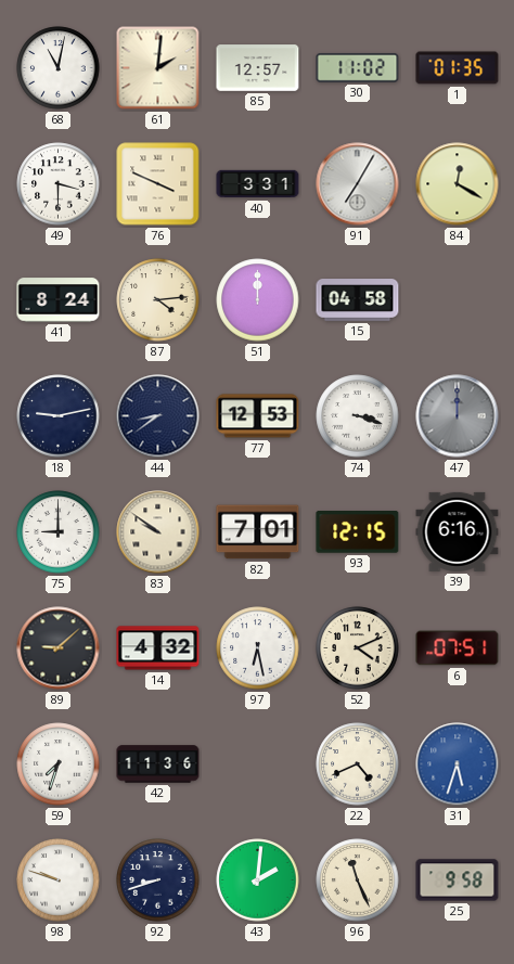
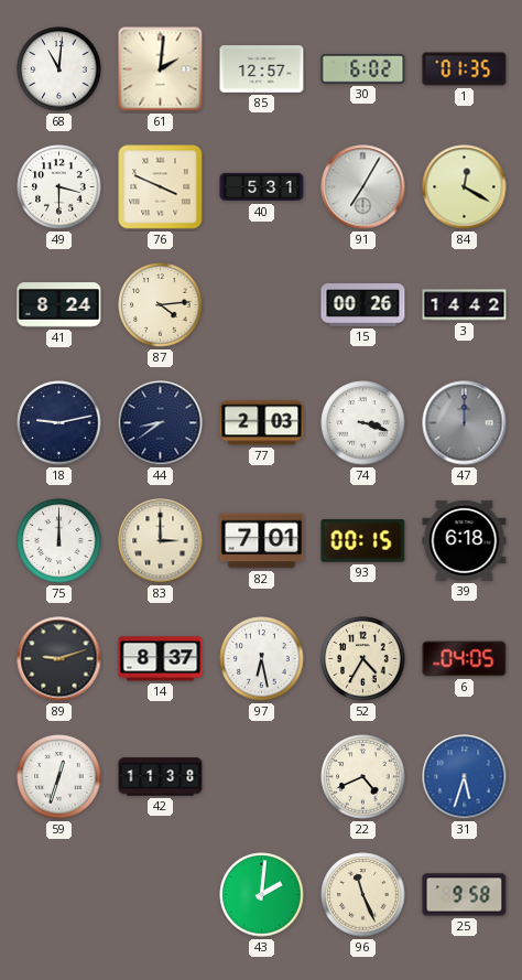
68: 11:02 -> 11:01 (59, 69)
30: 11:02 -> 6:02 (363, 68)
40: 3:31 -> 5:31 (262, 187)
51: 12:00 -> none (258, 300)
15: 04:58 -> 00:26 (363, 305)
3: none -> 14:42 (465, 305)
77: 12:53 -> 2:03 (262, 423)
75: 9:00 -> 12:00 (59, 541)
83: 9:51 -> 3:00 (161, 541)
93: 12:15 -> 00:15 (363, 541)
39: 6:16 -> 6:18 (465, 540)
89: 9:08 -> 9:12 (59, 659)
14: 4:32 -> 8:37 (161, 659)
52: 4:11 -> 4:35 (363, 659)
6: 07:51 -> 04:05 (465, 659)
59: 7:33 -> 12:33 (59, 777)
42: 11:36 -> 11:38 (161, 777)
98: 9:48 -> none (59, 881)
92: 8:42 -> none (158, 881)
